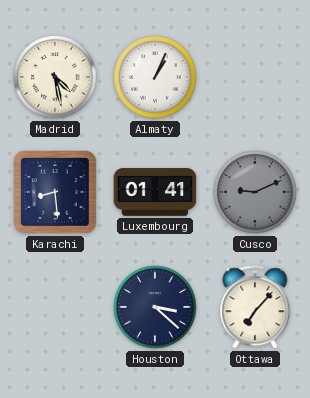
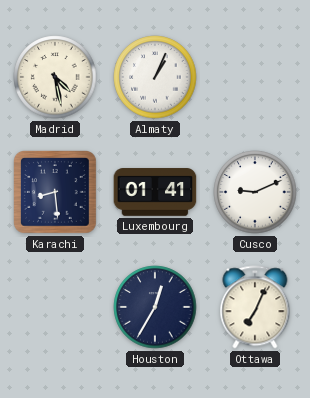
Cusco dial: grey -> white (255, 192)
Houston: 3:22 -> 12:35 (155, 307)
Ottawa: 7:07 -> 7:04 (255, 307)
